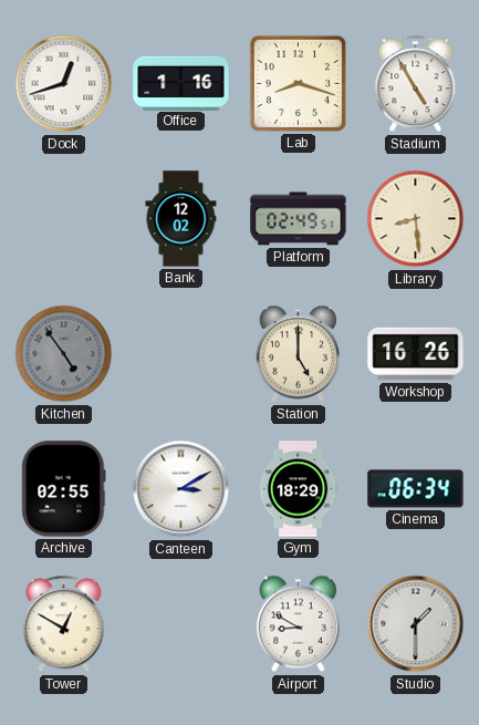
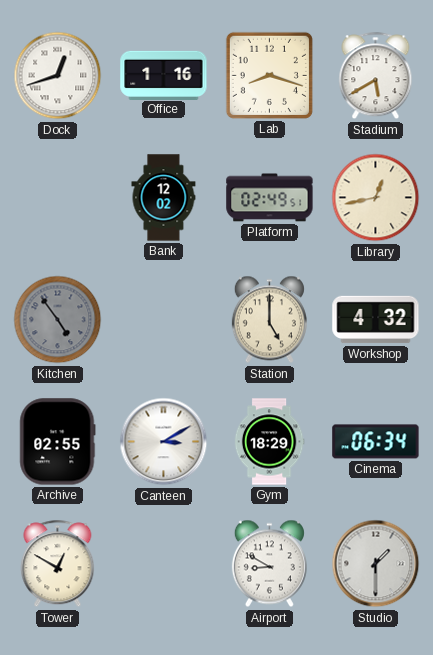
Stadium: 4:55 -> 5:40 (376, 76)
Library: 8:29 -> 12:43 (376, 198)
Workshop: 16:26 -> 4:32 (376, 320)
